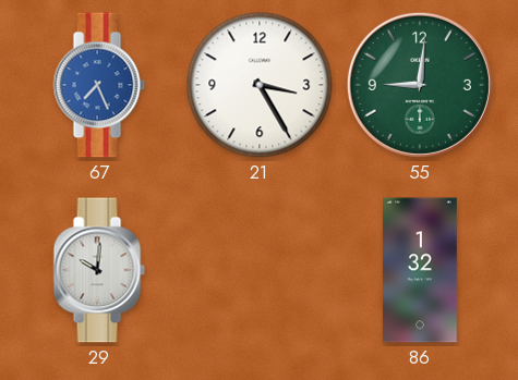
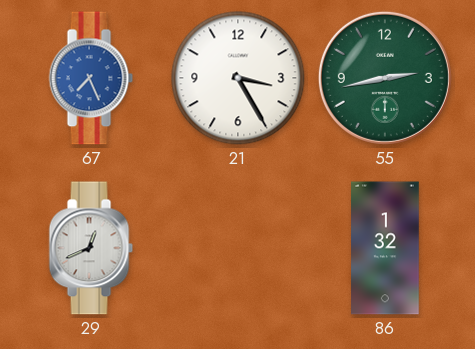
55: 9:01 -> 2:43 (385, 78)
29: 10:01 -> 12:41 (91, 248)
